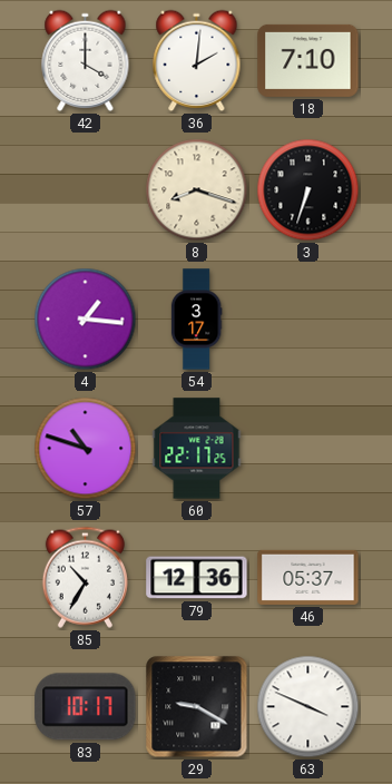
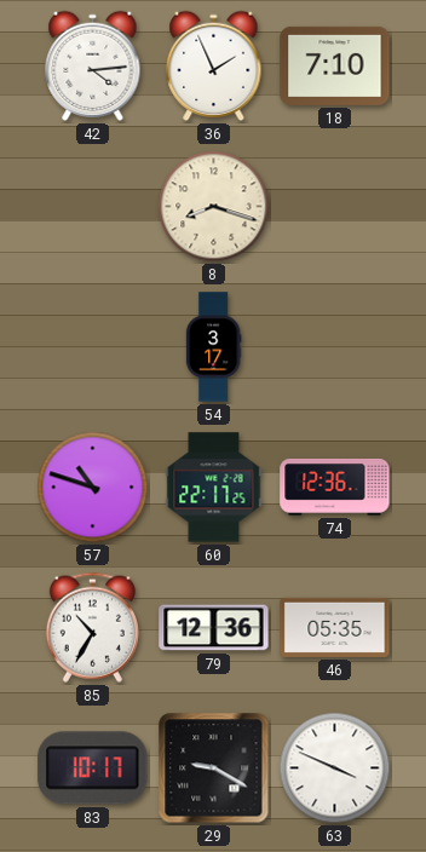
42: 4:00 -> 4:14 (93, 65)
36: 2:01 -> 1:56 (214, 65)
3: 6:33 -> none (308, 190)
4: 1:16 -> none (86, 320)
74: none -> 12:36 (335, 488)
46: 05:37 -> 05:35 (335, 627)
